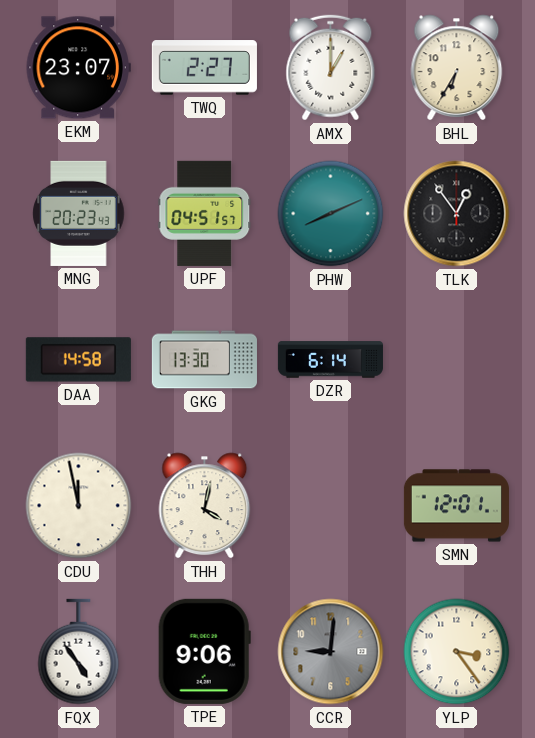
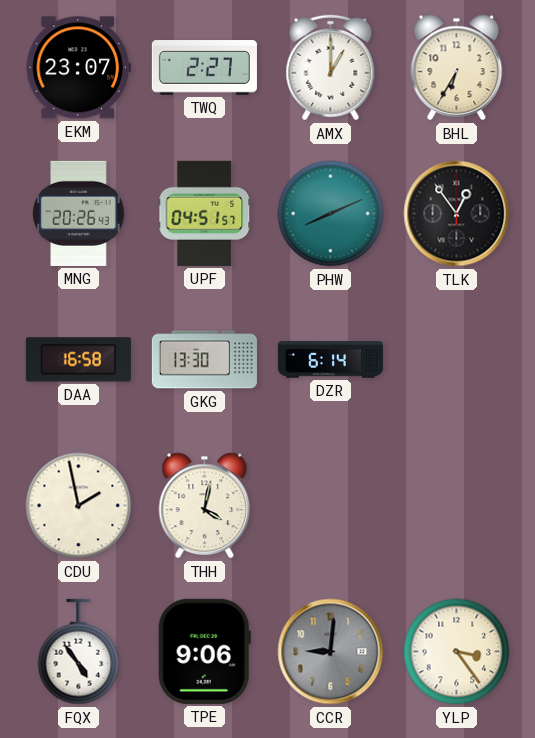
MNG: 20:23 -> 20:26 (79, 213)
DAA: 14:58 -> 16:58 (78, 360)
CDU: 11:58 -> 1:58 (79, 506)
SMN: 12:01 -> none (456, 506)
